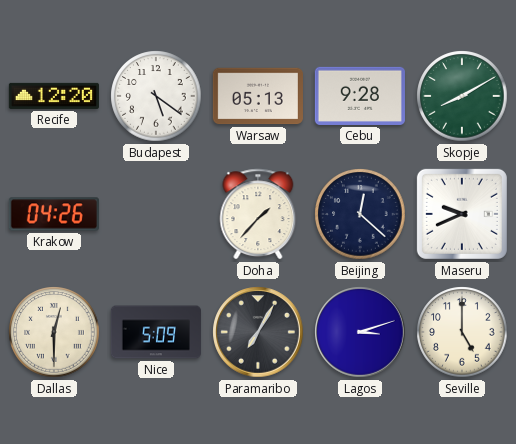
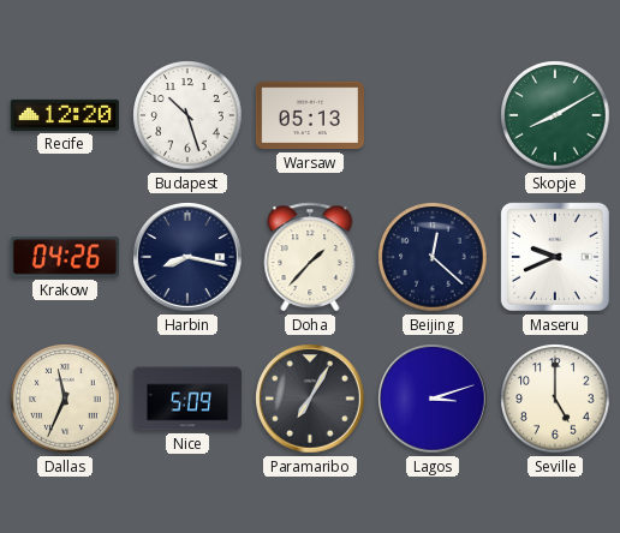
Budapest: 5:21 -> 10:27 (187, 115)
Cebu: 9:28 -> none (360, 96)
Harbin: none -> 8:17 (187, 257)
Dallas: 12:30 -> 11:34 (65, 399)
